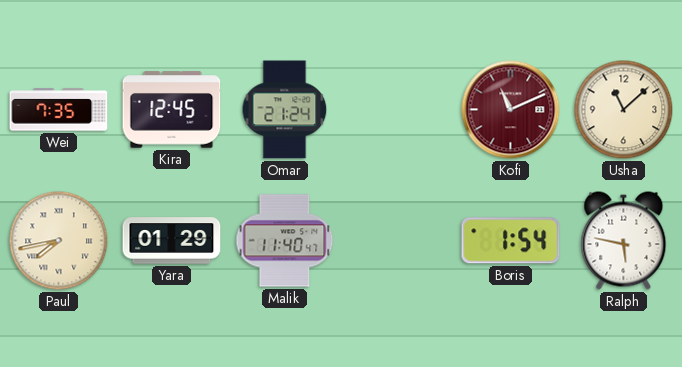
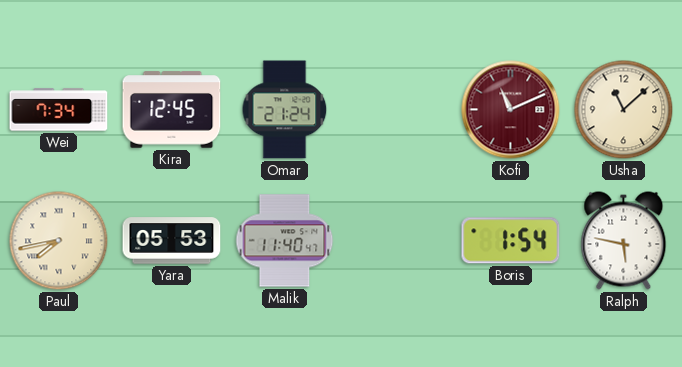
Wei: 7:35 -> 7:34 (59, 110)
Yara: 01:29 -> 05:53 (172, 241)
